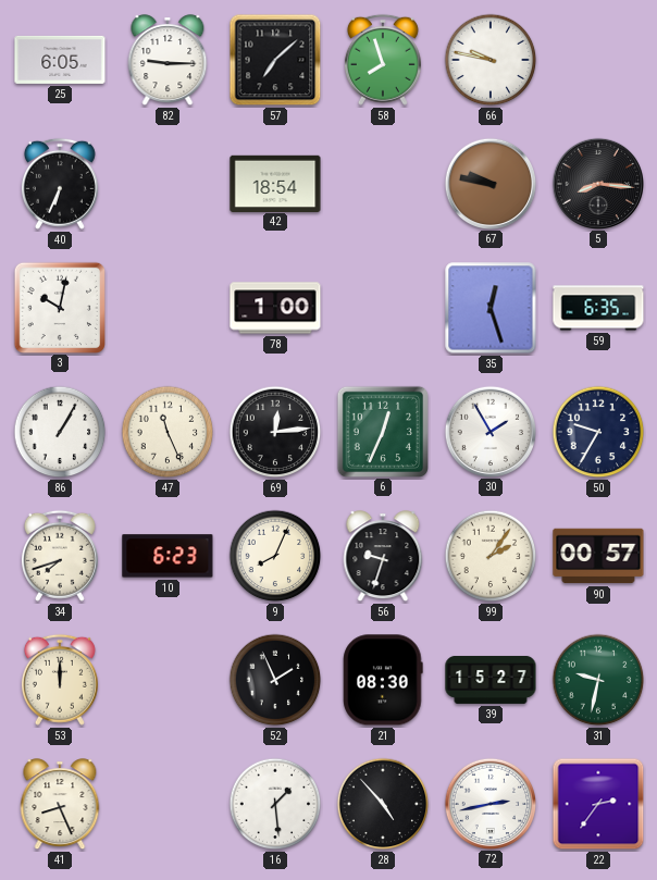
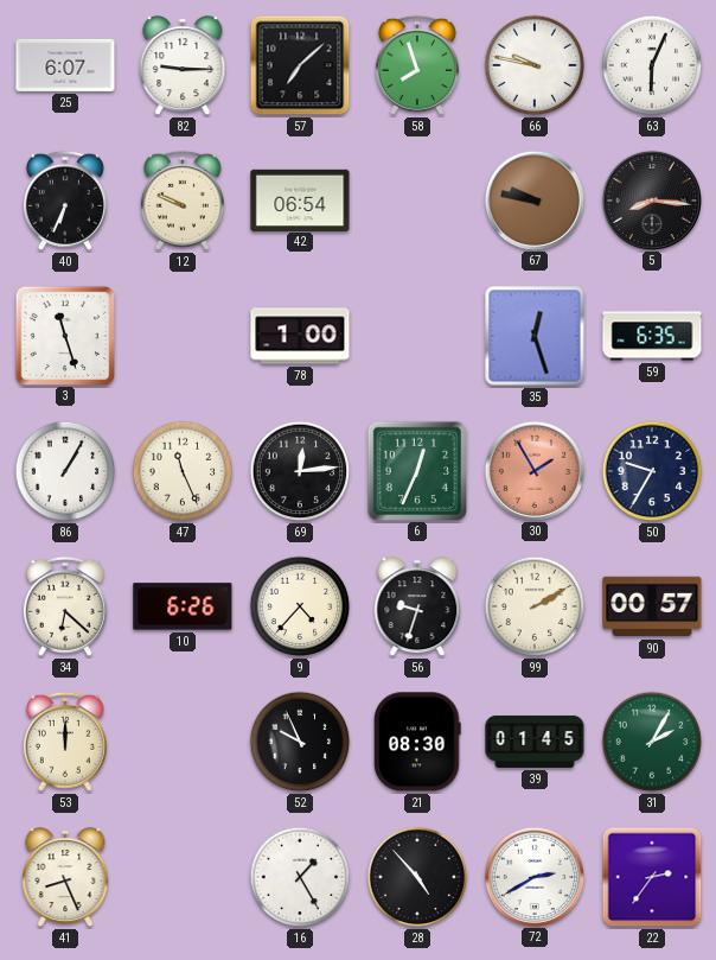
25: 6:05 -> 6:07 (65, 65)
63: none -> 6:04 (652, 65)
12: none -> 9:49 (183, 201)
42: 18:54 -> 06:54 (300, 199)
3: 10:02 -> 11:27 (64, 335)
30 dial: white -> salmon (533, 470)
34: 7:42 -> 6:22 (65, 606)
10: 6:23 -> 6:26 (183, 606)
9: 8:04 -> 4:37 (300, 606)
99: 2:06 -> 2:10 (535, 606)
52: 1:56 -> 9:56 (300, 742)
39: 15:27 -> 01:45 (535, 742)
31: 9:32 -> 2:05 (652, 742)
16: 1:29 -> 1:25 (300, 877)
72: 2:43 -> 2:40 (533, 876)
